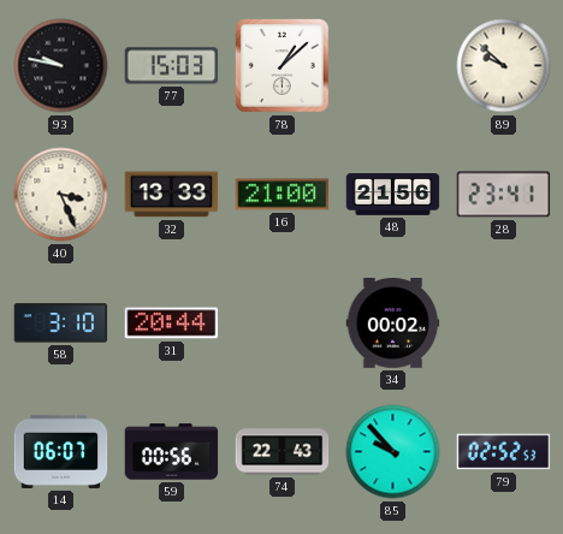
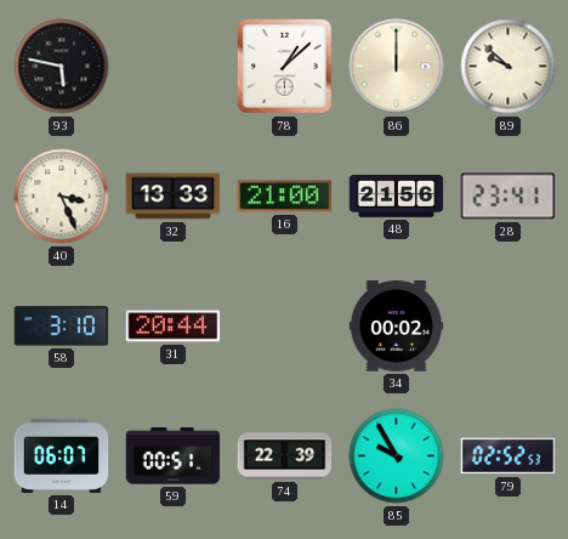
93: 9:47 -> 5:47 (62, 67)
77: 15:03 -> none (172, 66)
86: none -> 12:00 (397, 67)
59: 00:56 -> 00:51 (174, 456)
74: 22:43 -> 22:39 (285, 456)
85: 9:53 -> 9:55 (397, 456)
